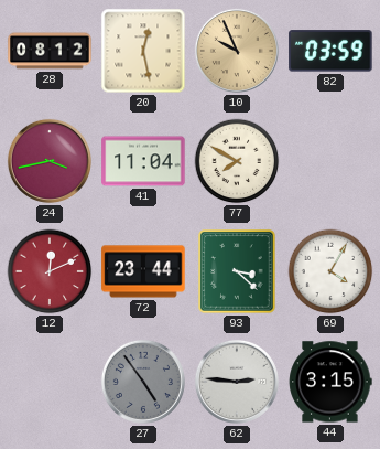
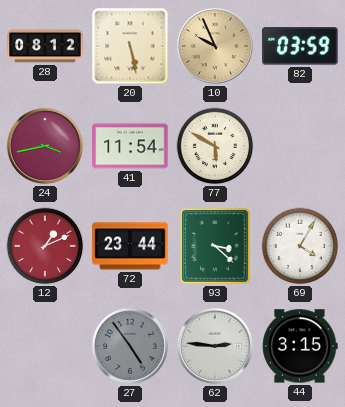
20: 12:28 -> 5:28 (130, 46)
41: 11:04 -> 11:54 (130, 146)
77: 7:50 -> 5:50 (215, 146)
12: 12:11 -> 1:11 (45, 246)
